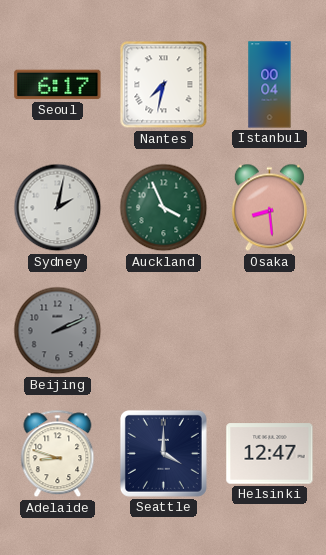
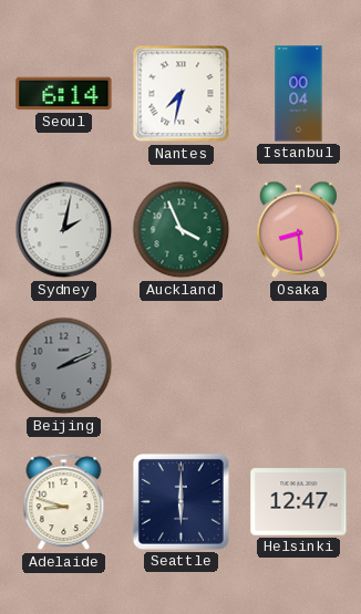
Seoul: 6:17 -> 6:14 (64, 94)
Seattle: 4:00 -> 6:00 (180, 501)
